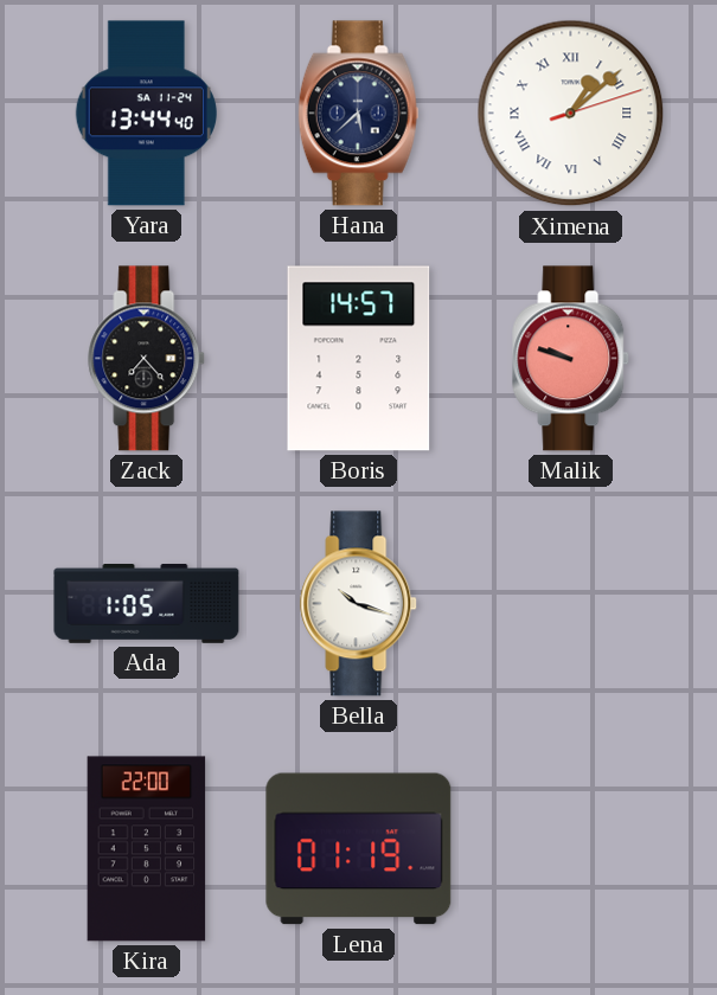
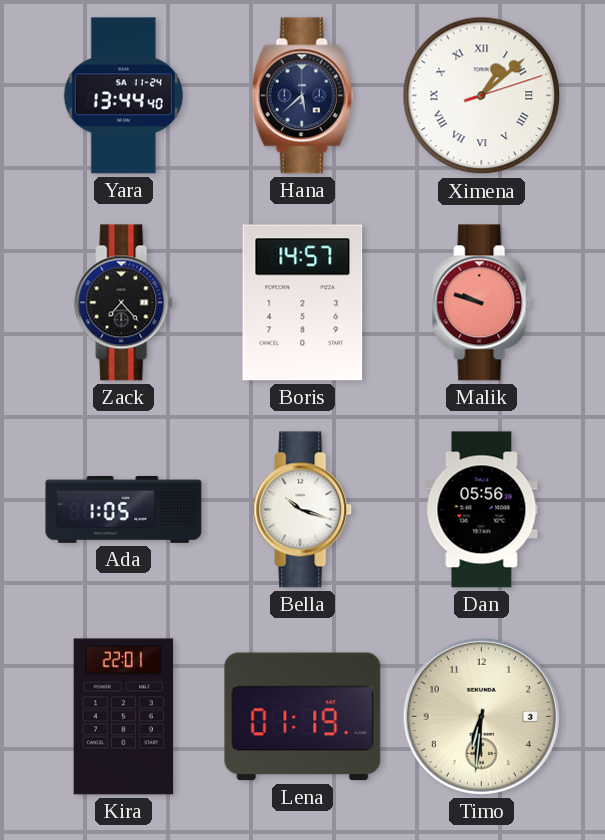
Dan: none -> 05:56 (482, 510)
Kira: 22:00 -> 22:01 (124, 717)
Timo: none -> 6:31 (481, 716)
